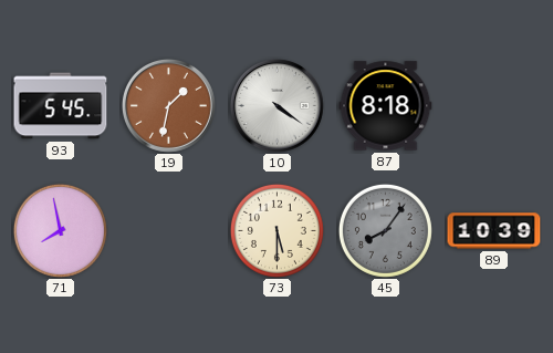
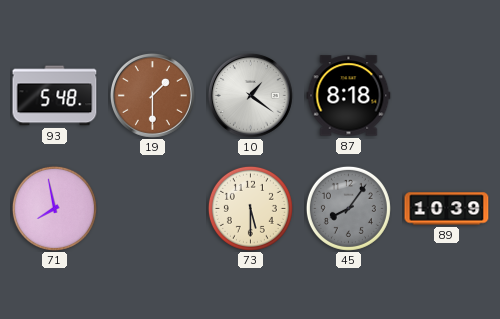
93: 5:45 -> 5:48 (55, 96)
19: 1:32 -> 1:30 (152, 95)
10: 4:21 -> 1:21 (250, 95)
